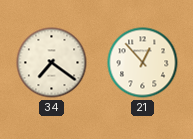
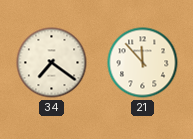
21: 12:53 -> 11:53 (143, 63)
